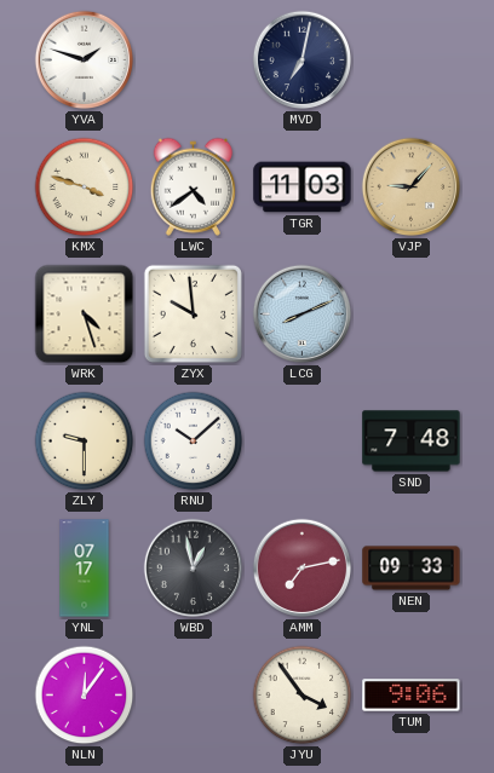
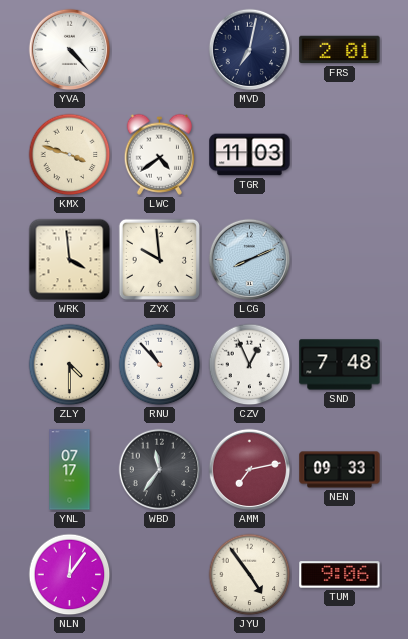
YVA: 1:48 -> 4:23 (70, 50)
FRS: none -> 2:01 (340, 50)
VJP: 9:07 -> none (412, 188)
WRK: 4:27 -> 3:59 (70, 260)
ZLY: 9:30 -> 4:30 (70, 365)
RNU: 10:08 -> 10:53 (160, 365)
CZV: none -> 12:56 (250, 365)
WBD: 12:58 -> 11:36 (160, 470)
JYU: 3:54 -> 4:54 (250, 575)
